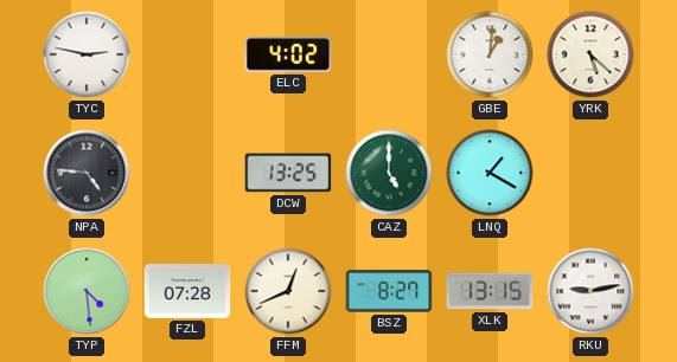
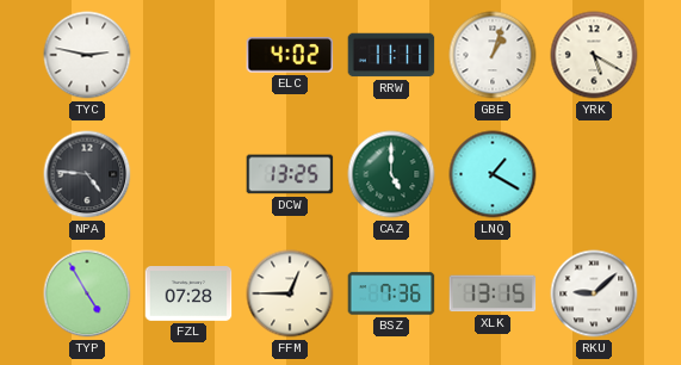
RRW: none -> 11:11 (391, 55)
GBE: 1:01 -> 1:03 (493, 55)
YRK: 5:22 -> 5:20 (594, 55)
TYP: 4:29 -> 4:55 (87, 293)
FFM: 12:41 -> 12:45 (290, 293)
BSZ: 8:27 -> 7:36 (391, 293)
RKU: 9:13 -> 9:08 (594, 293)
